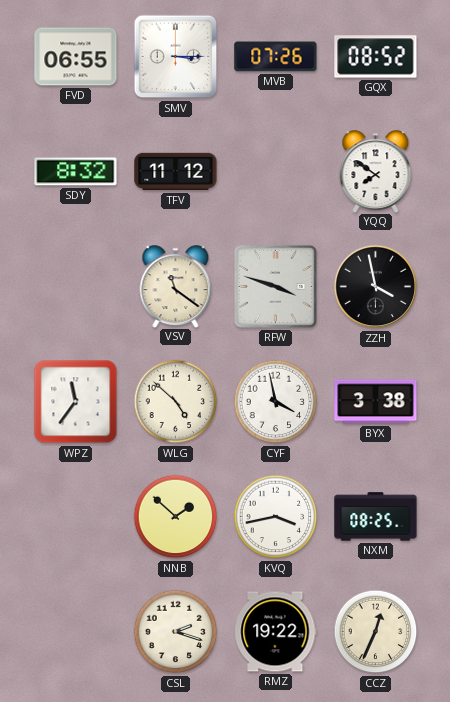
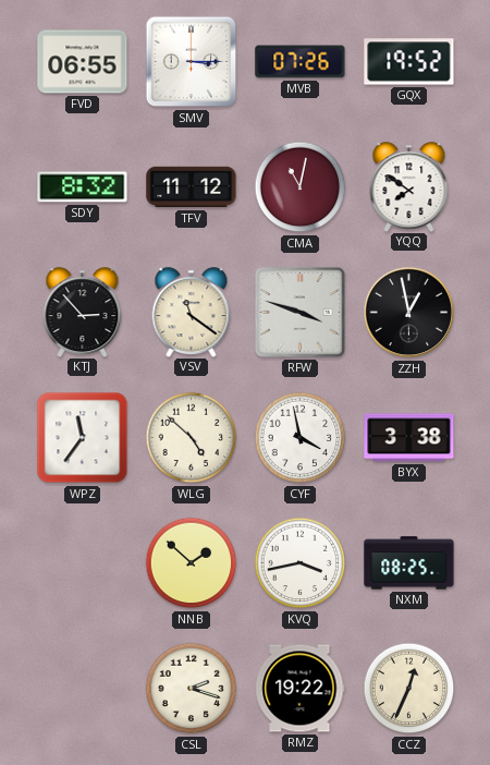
GQX: 08:52 -> 19:52 (409, 62)
CMA: none -> 11:02 (301, 187)
KTJ: none -> 2:53 (83, 312)
ZZH: 3:58 -> 12:58 (409, 313)
